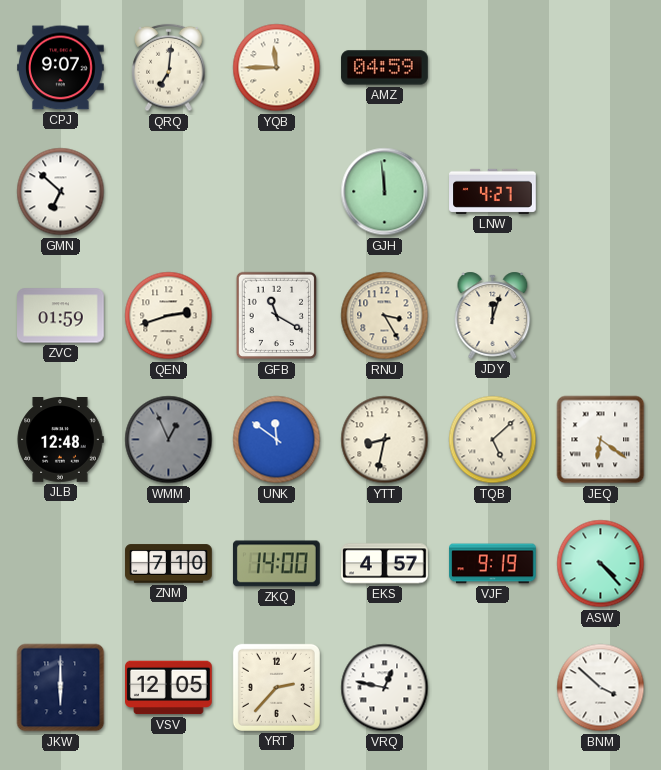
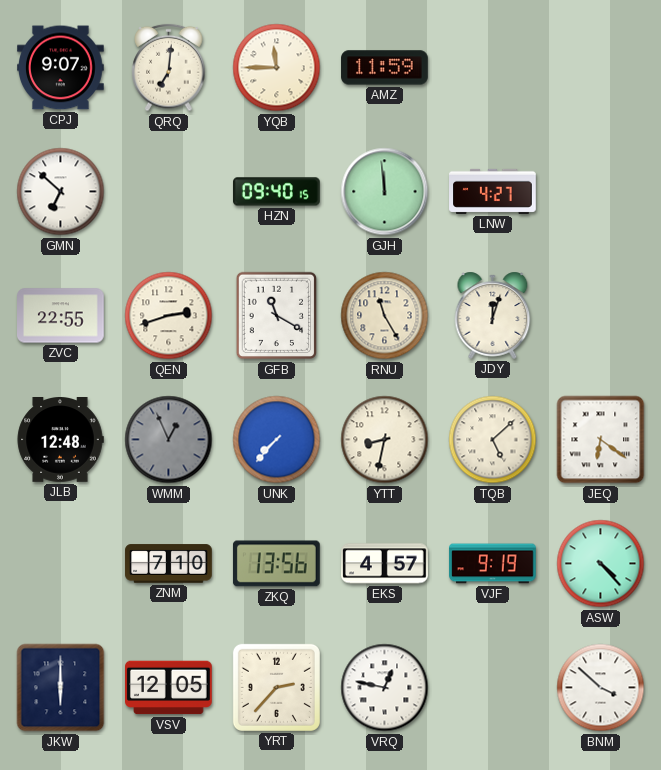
AMZ: 04:59 -> 11:59 (385, 68)
HZN: none -> 09:40 (277, 192)
ZVC: 01:59 -> 22:55 (61, 316)
RNU: 3:25 -> 11:25 (385, 316)
UNK: 11:51 -> 7:37 (277, 440)
ZKQ: 14:00 -> 13:56 (277, 564)
